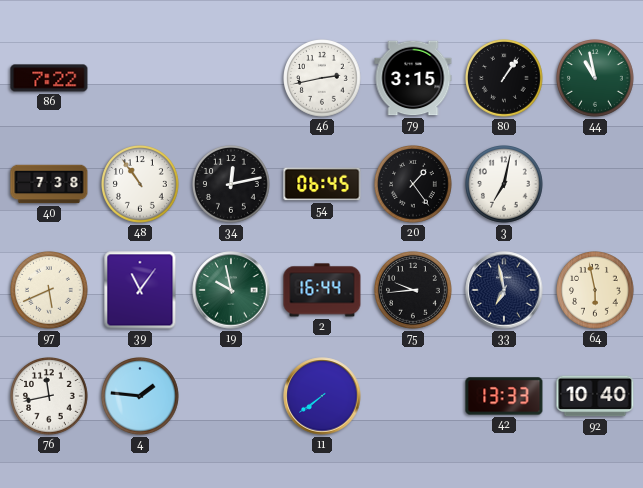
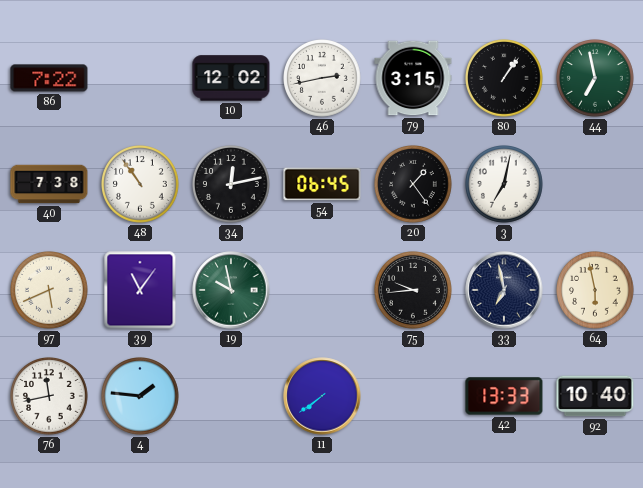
10: none -> 12:02 (231, 78)
44: 10:58 -> 6:58 (596, 79)
2: 16:44 -> none (322, 290)
